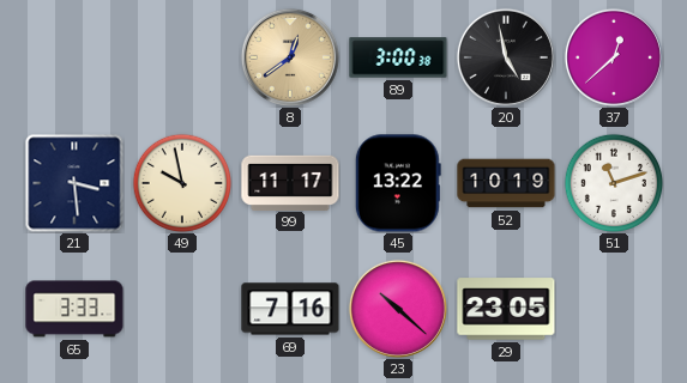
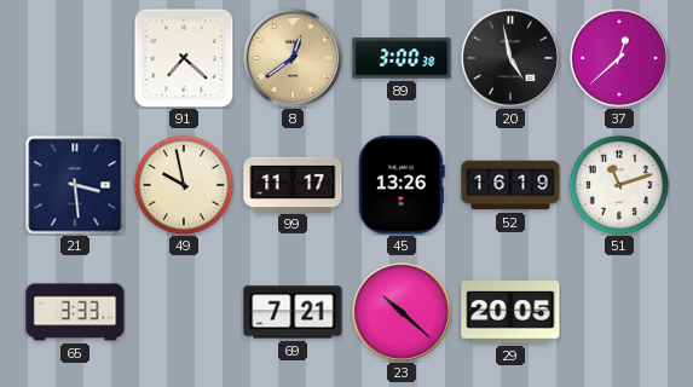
91: none -> 7:22 (184, 58)
45: 13:22 -> 13:26 (402, 185)
52: 10:19 -> 16:19 (510, 185)
69: 7:16 -> 7:21 (293, 312)
29: 23:05 -> 20:05 (510, 312)
